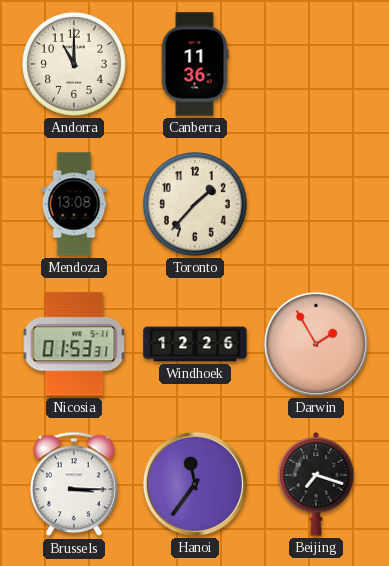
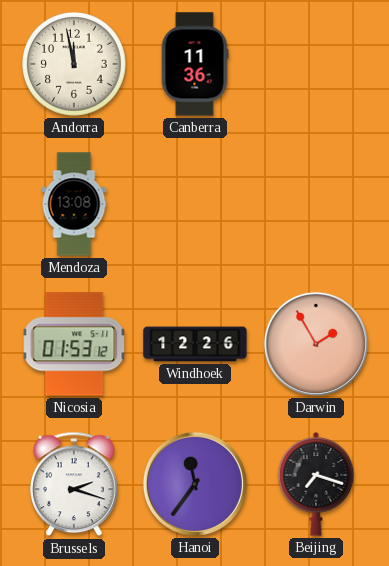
Andorra: 11:00 -> 11:58 (75, 65)
Toronto: 1:37 -> none (196, 205)
Nicosia: 01:53:31 -> 01:53:12 (74, 344)
Brussels: 3:15 -> 2:18 (75, 484)
